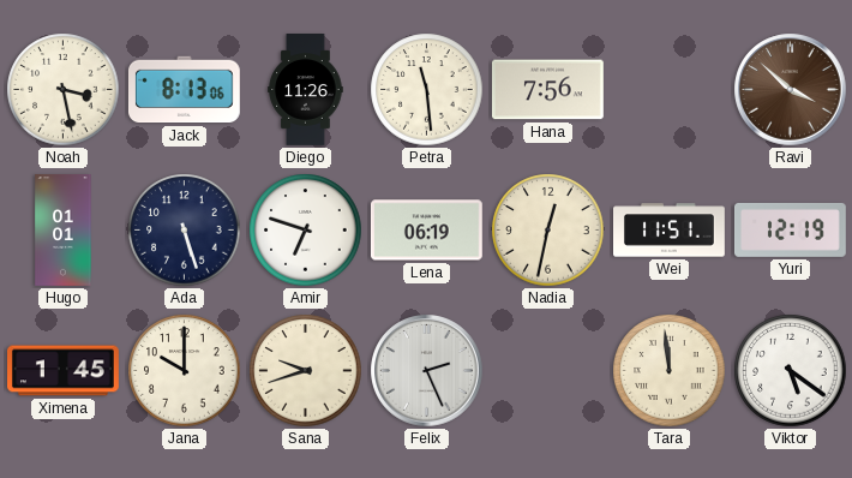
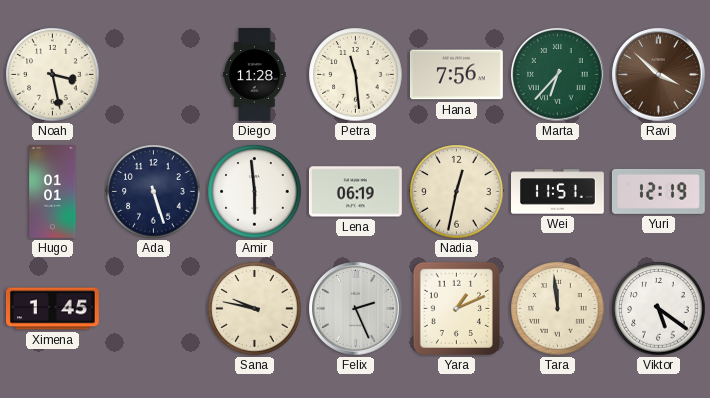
Jack: 8:13 -> none (184, 90)
Diego: 11:26 -> 11:28 (255, 75)
Marta: none -> 6:37 (558, 75)
Amir: 6:48 -> 5:59 (255, 192)
Jana: 10:00 -> none (185, 371)
Sana: 9:42 -> 9:47 (255, 309)
Yara: none -> 1:11 (456, 308)
